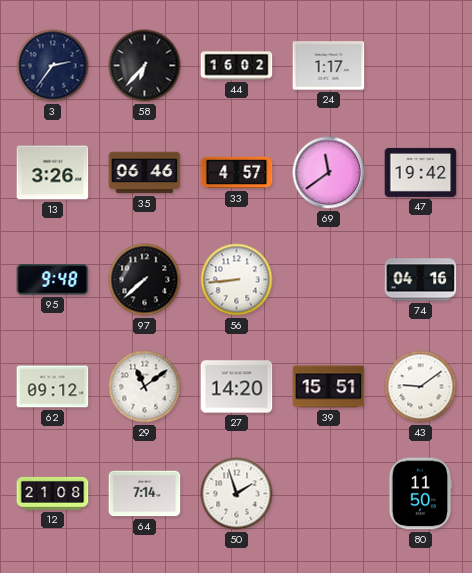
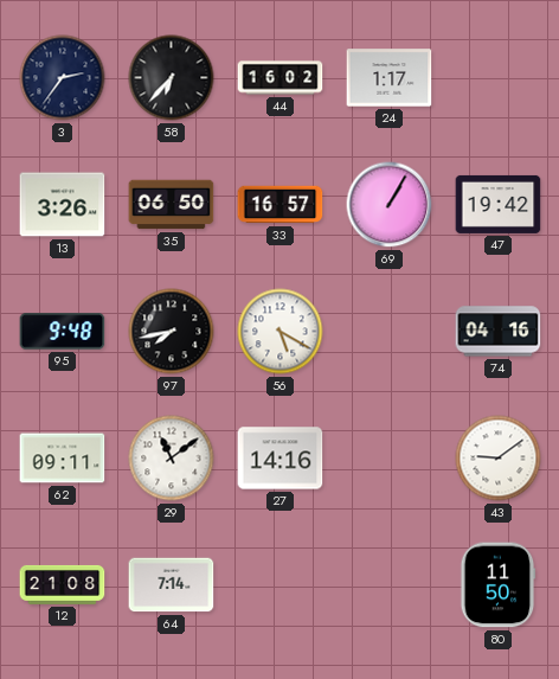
35: 06:46 -> 06:50 (172, 205)
33: 4:57 -> 16:57 (281, 205)
69: 11:39 -> 1:05 (390, 205)
97: 7:38 -> 7:43 (172, 332)
56: 8:44 -> 5:20 (281, 332)
62: 09:12 -> 09:11 (63, 459)
27: 14:20 -> 14:16 (281, 459)
39: 15:51 -> none (329, 387)
50: 1:57 -> none (237, 494)
